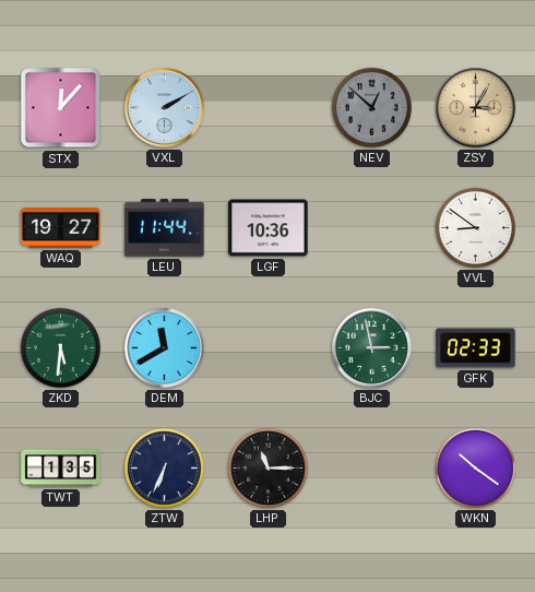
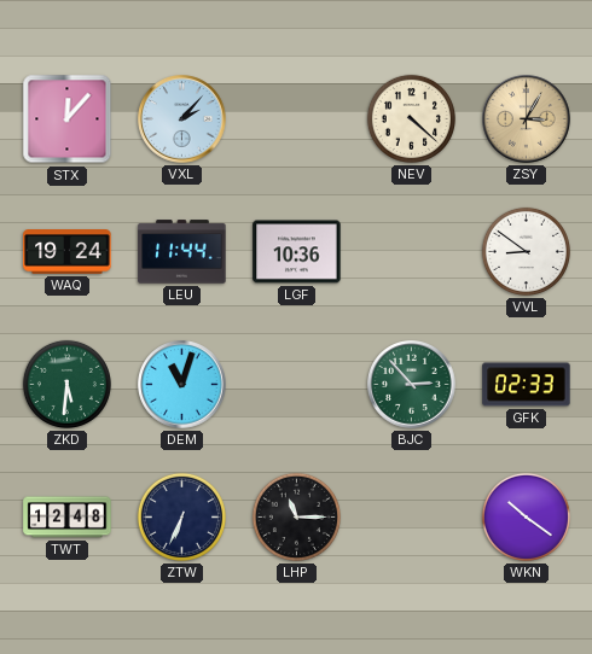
VXL: 2:10 -> 2:07 (182, 119)
NEV: 12:52 -> 4:22 (411, 118)
NEV dial: grey -> cream (411, 118)
WAQ: 19:27 -> 19:24 (68, 252)
DEM: 11:40 -> 11:03 (182, 385)
BJC: 2:58 -> 2:53 (412, 385)
TWT: 1:35 -> 12:48 (68, 518)
